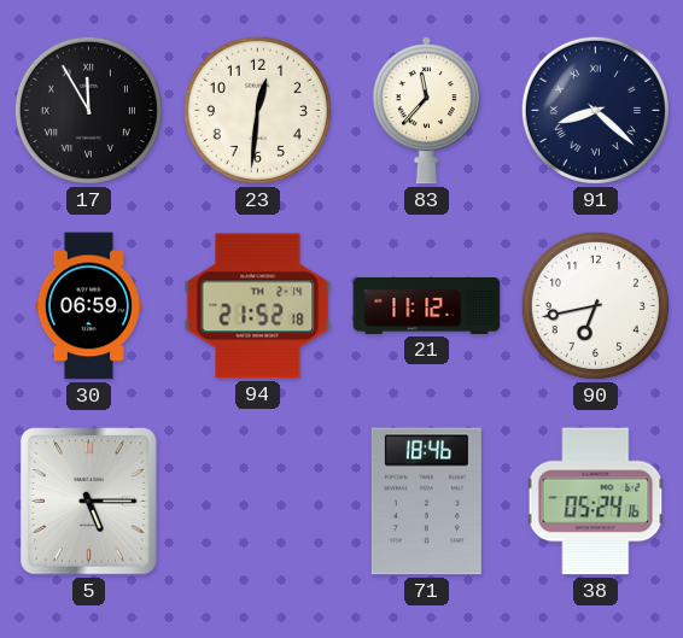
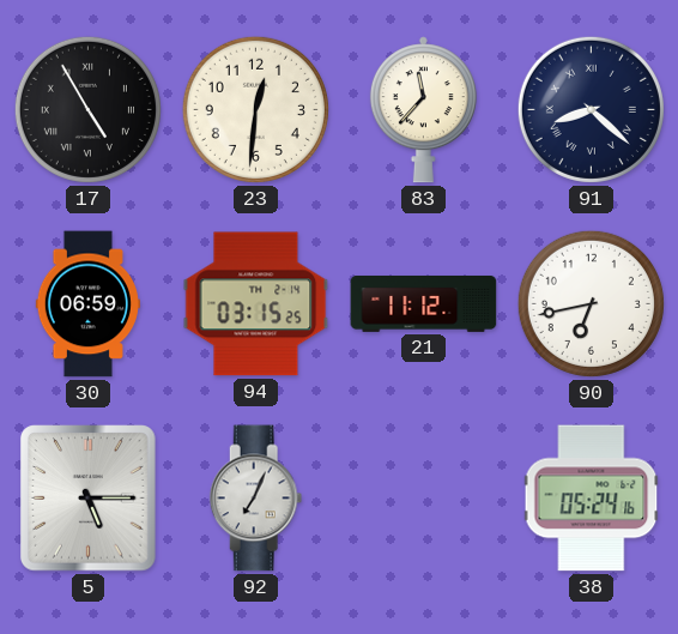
17: 11:55 -> 4:55 (87, 109)
94: 21:52 -> 03:15 (256, 304)
92: none -> 7:04 (256, 499)
71: 18:46 -> none (426, 502)
